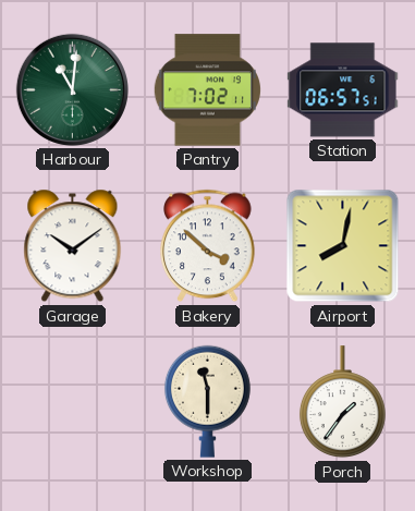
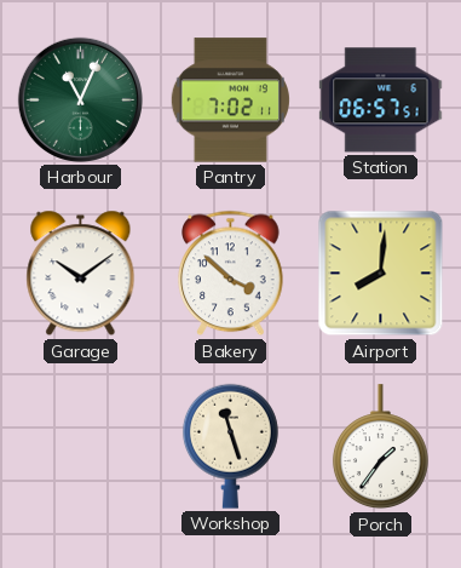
Harbour: 11:01 -> 11:04 (80, 99)
Airport: 8:02 -> 8:01 (381, 274)
Workshop: 11:30 -> 11:27 (230, 446)
